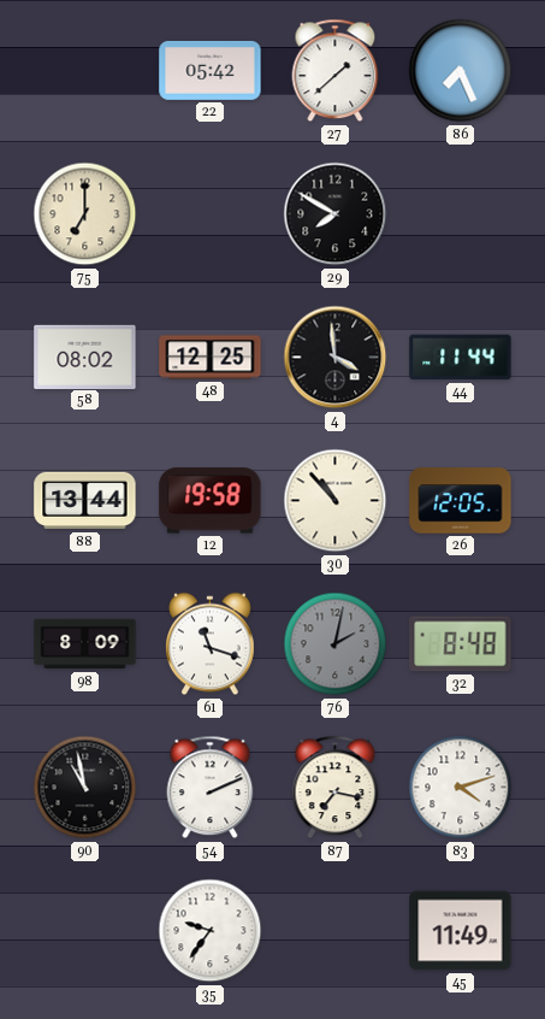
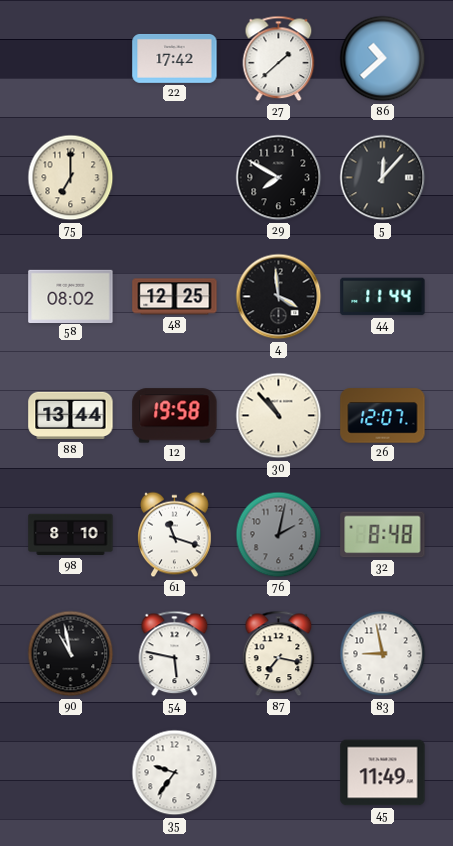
22: 05:42 -> 17:42 (175, 58)
86: 7:26 -> 10:38 (383, 59)
5: none -> 12:07 (383, 178)
26: 12:05 -> 12:07 (383, 416)
98: 8:09 -> 8:10 (71, 535)
54: 2:11 -> 5:47 (175, 654)
83: 4:12 -> 8:58 (383, 654)
